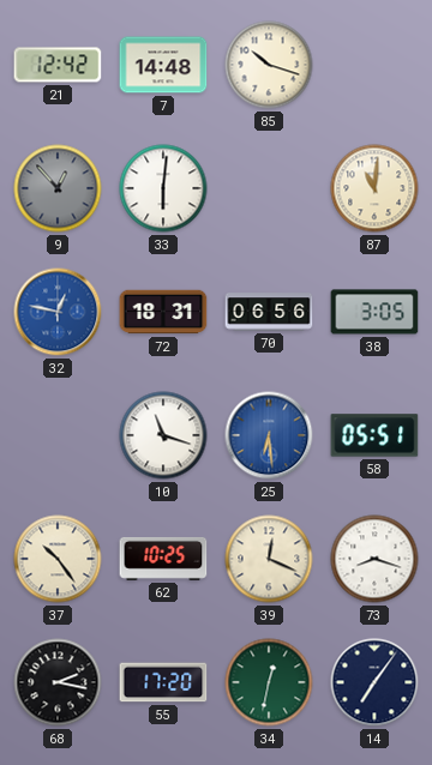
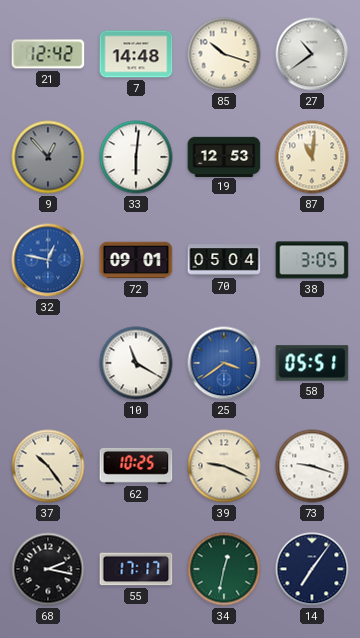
27: none -> 10:39 (312, 54)
19: none -> 12:53 (224, 156)
72: 18:31 -> 09:01 (136, 260)
70: 06:56 -> 05:04 (224, 260)
10: 11:18 -> 11:20 (136, 363)
25: 6:29 -> 3:39 (224, 363)
39: 12:19 -> 9:19 (224, 466)
73: 8:18 -> 9:18 (312, 466)
55: 17:20 -> 17:17 (136, 569)
